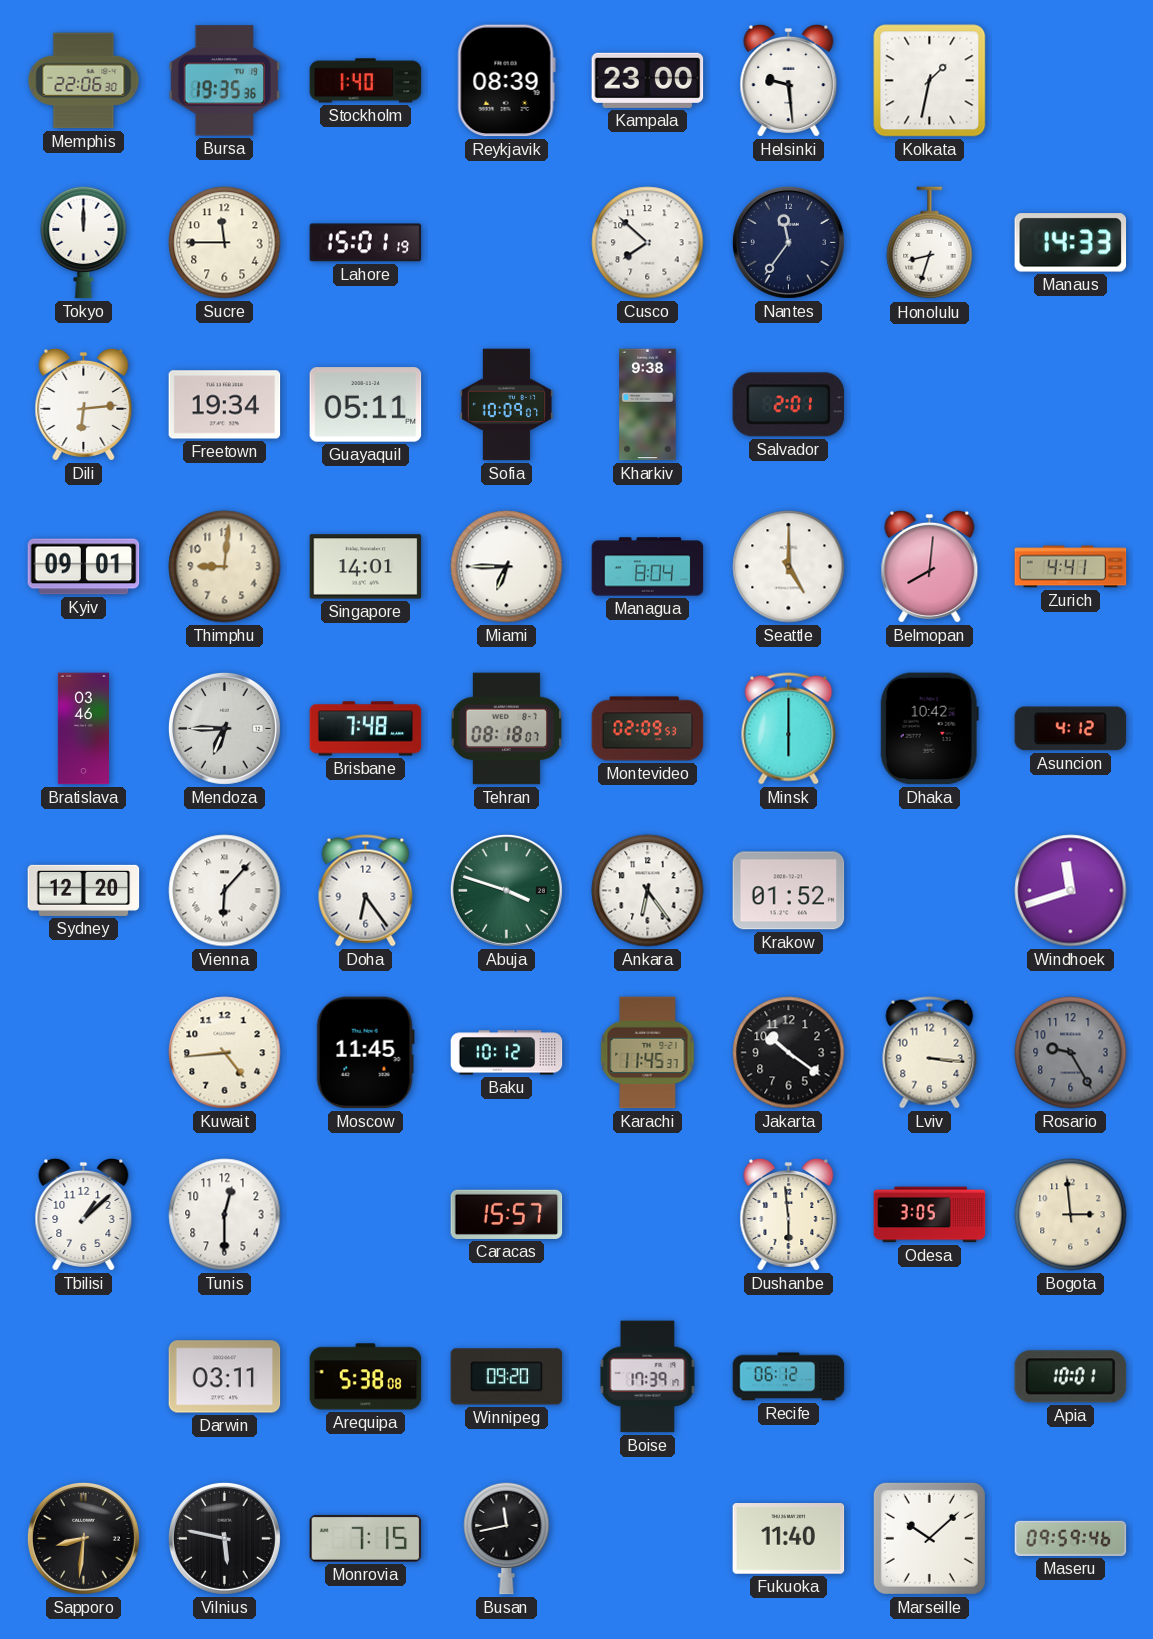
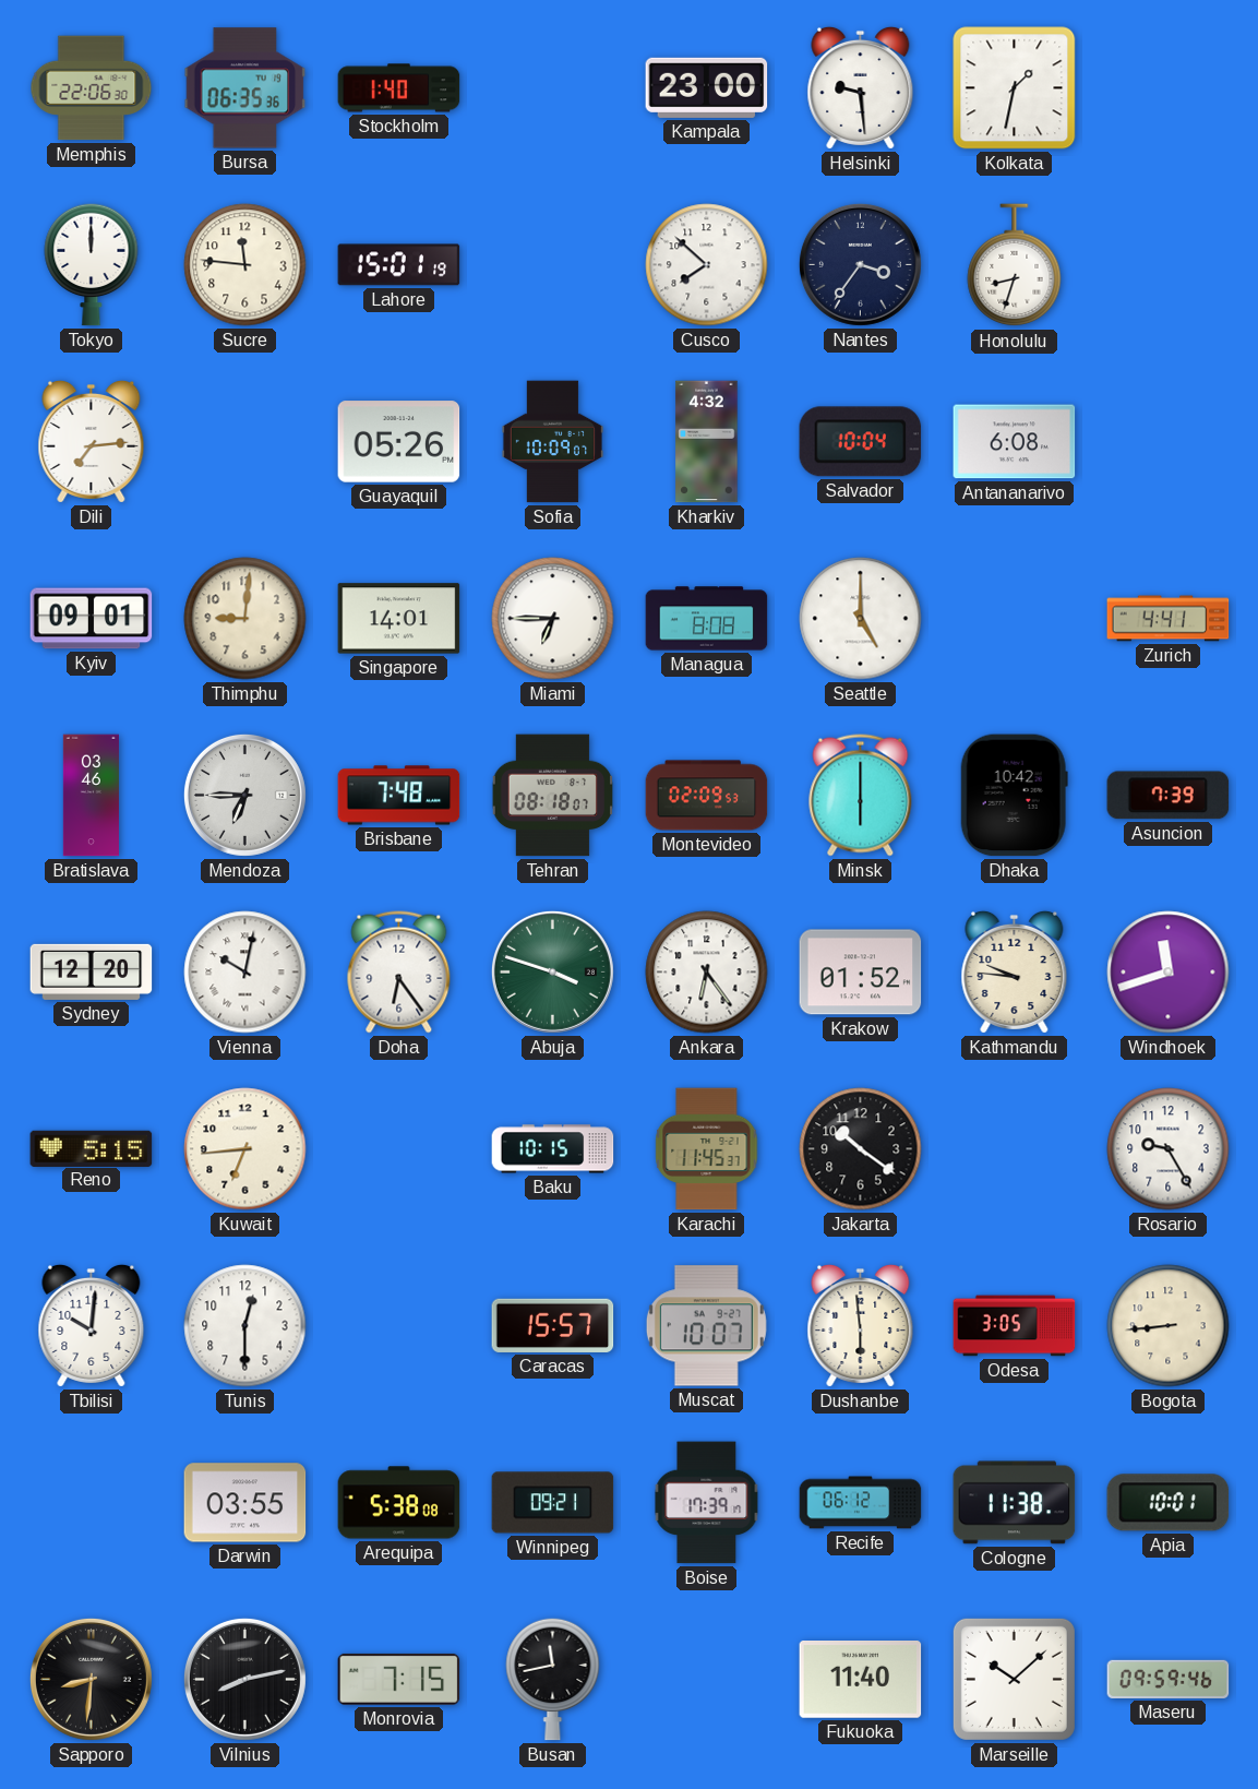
Bursa: 19:35 -> 06:35 (245, 88)
Reykjavik: 08:39 -> none (506, 81)
Sucre: 11:45 -> 11:46 (245, 265)
Nantes: 11:36 -> 3:36 (860, 264)
Manaus: 14:33 -> none (1071, 243)
Dili: 6:14 -> 7:14 (92, 441)
Freetown: 19:34 -> none (225, 405)
Guayaquil: 05:11 -> 05:26 (399, 442)
Kharkiv: 9:38 -> 4:32 (707, 442)
Salvador: 2:01 -> 10:04 (861, 442)
Antananarivo: none -> 6:08 (1015, 442)
Managua: 8:04 -> 8:08 (707, 619)
Belmopan: 8:01 -> none (930, 566)
Asuncion: 4:12 -> 7:39 (1169, 796)
Vienna: 6:07 -> 10:02 (245, 973)
Kathmandu: none -> 9:46 (1015, 971)
Reno: none -> 5:15 (92, 1148)
Kuwait: 4:44 -> 6:44 (245, 1149)
Moscow: 11:45 -> none (365, 1053)
Baku: 10:12 -> 10:15 (553, 1149)
Lviv: 3:16 -> none (930, 1053)
Rosario dial: grey -> white (1169, 1149)
Tbilisi: 1:08 -> 10:01 (92, 1325)
Muscat: none -> 10:07 (706, 1326)
Bogota: 2:59 -> 8:44 (1169, 1326)
Darwin: 03:11 -> 03:55 (245, 1503)
Winnipeg: 09:20 -> 09:21 (553, 1503)
Cologne: none -> 11:38 (1015, 1503)
Vilnius: 5:47 -> 8:13 (244, 1679)
